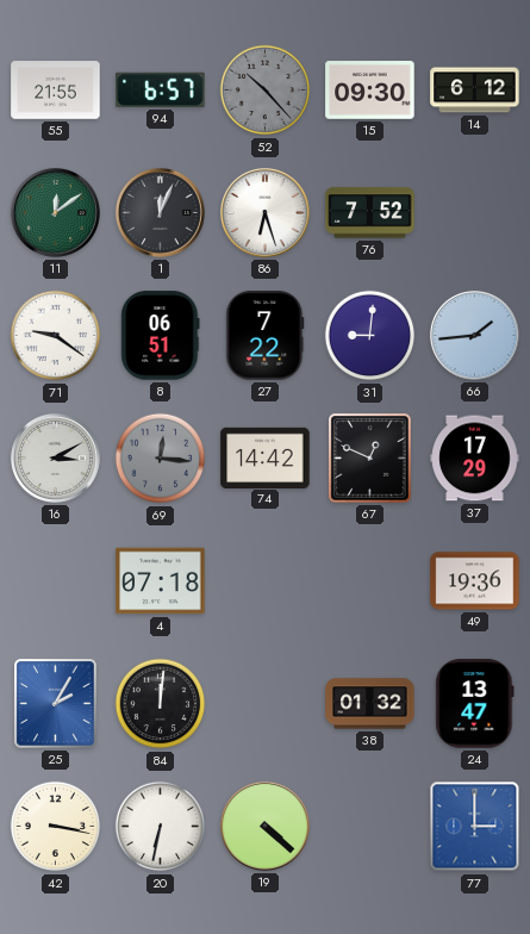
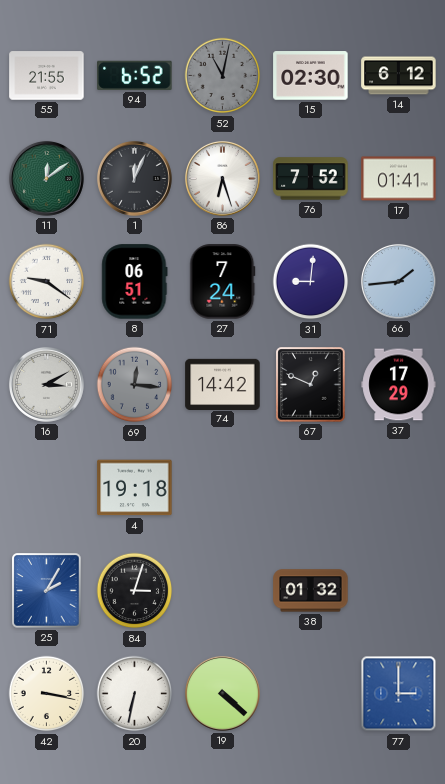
94: 6:57 -> 6:52 (135, 75)
52: 10:23 -> 11:02 (223, 76)
15: 09:30 -> 02:30 (311, 76)
17: none -> 01:41 (399, 179)
27: 7:22 -> 7:24 (223, 282)
4: 07:18 -> 19:18 (135, 488)
49: 19:36 -> none (475, 581)
84: 12:01 -> 3:03 (135, 591)
24: 13:47 -> none (475, 704)
